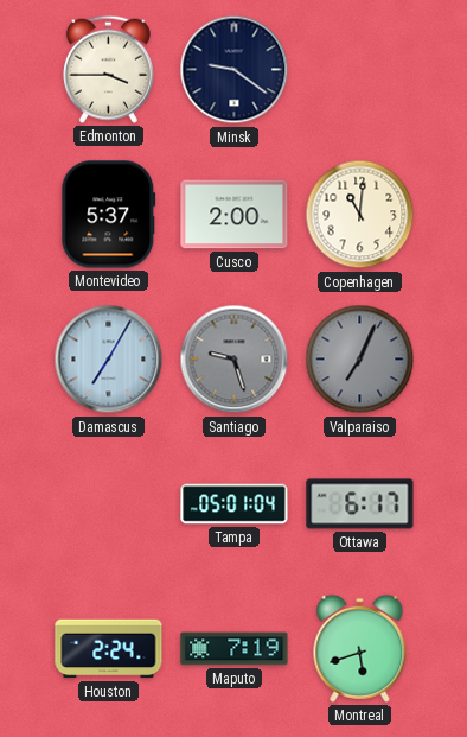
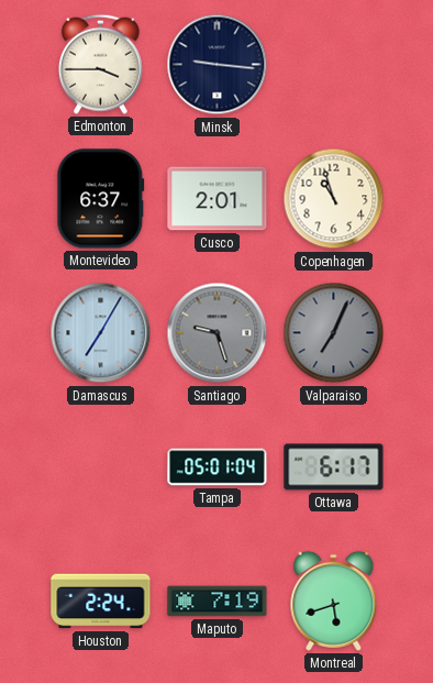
Minsk: 9:21 -> 9:16 (218, 65)
Montevideo: 5:37 -> 6:37 (101, 199)
Cusco: 2:00 -> 2:01 (218, 199)
Copenhagen: 11:01 -> 10:57 (334, 199)
